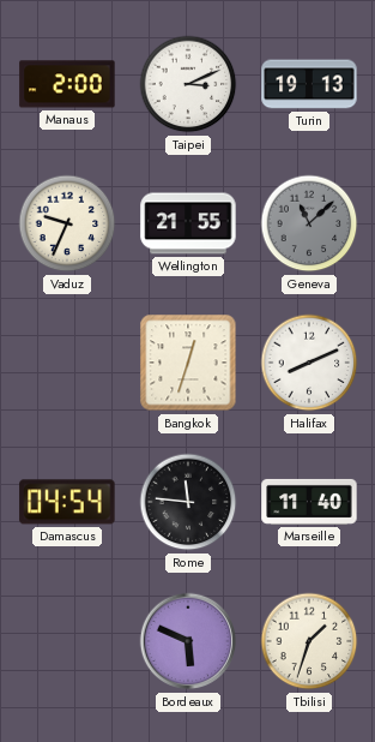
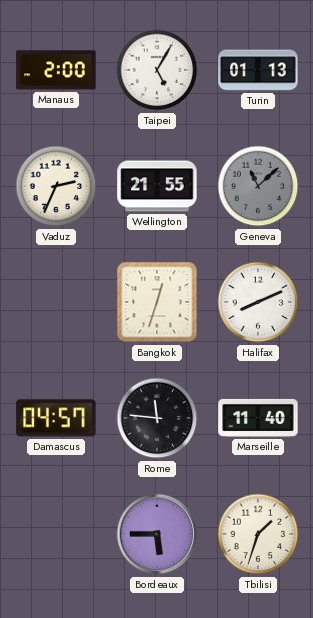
Taipei: 3:11 -> 5:05 (157, 70)
Turin: 19:13 -> 01:13 (258, 70)
Vaduz: 9:34 -> 2:34 (56, 186)
Damascus: 04:54 -> 04:57 (56, 418)
Bordeaux: 5:49 -> 5:45 (157, 534)
